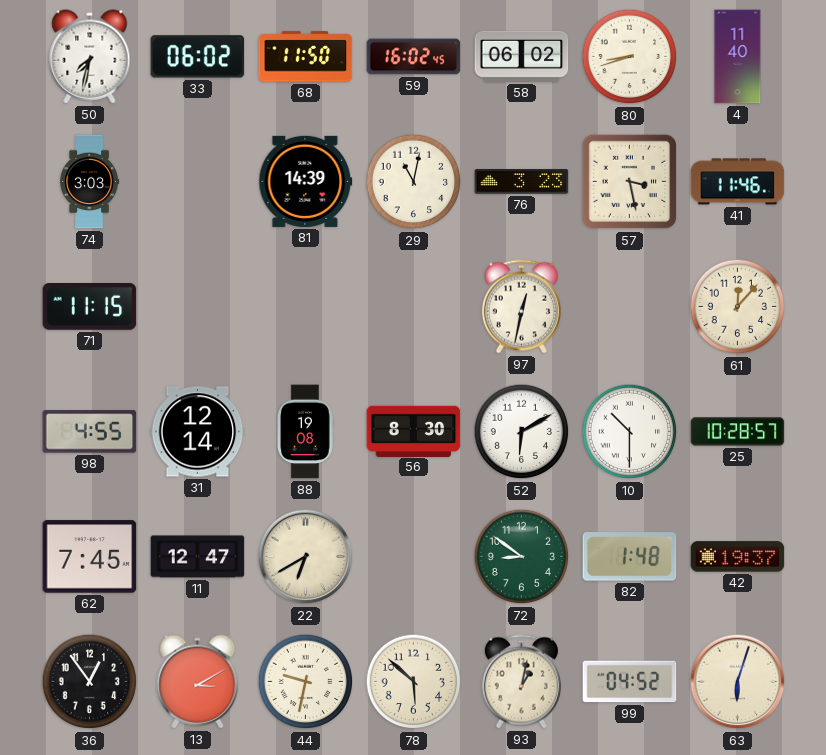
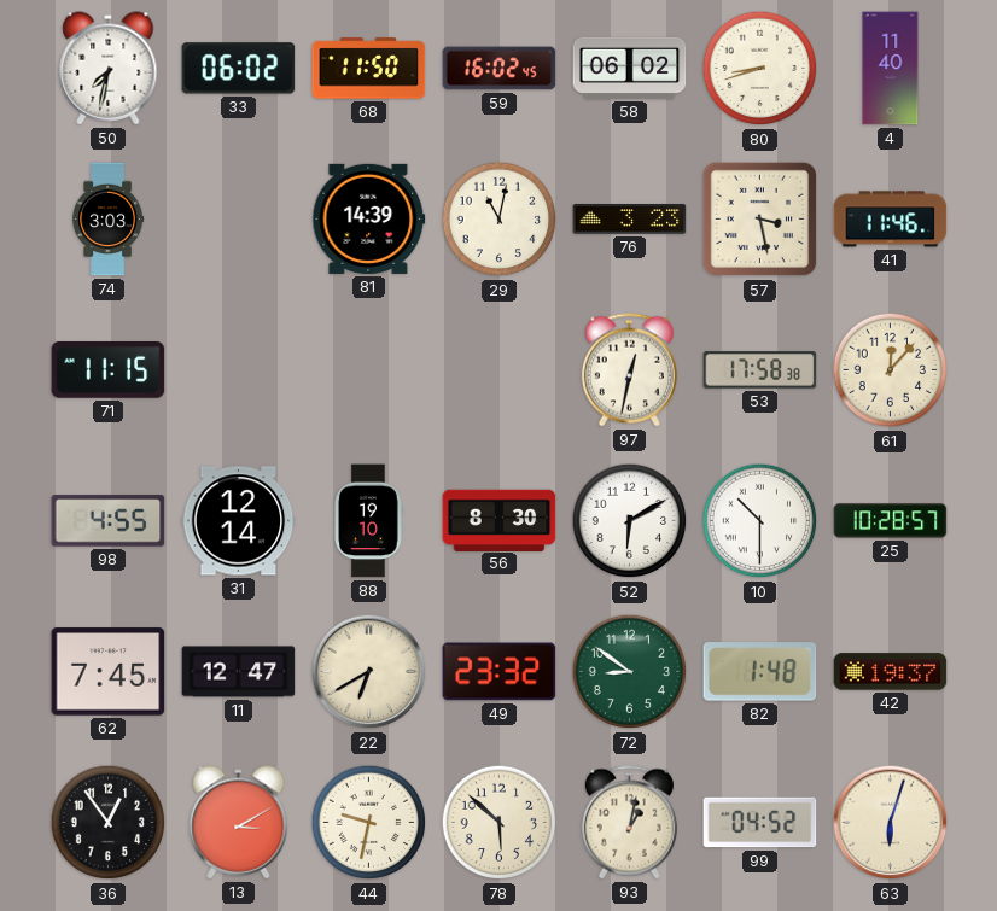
53: none -> 17:58 (760, 370)
88: 19:08 -> 19:10 (368, 521)
49: none -> 23:32 (500, 672)
